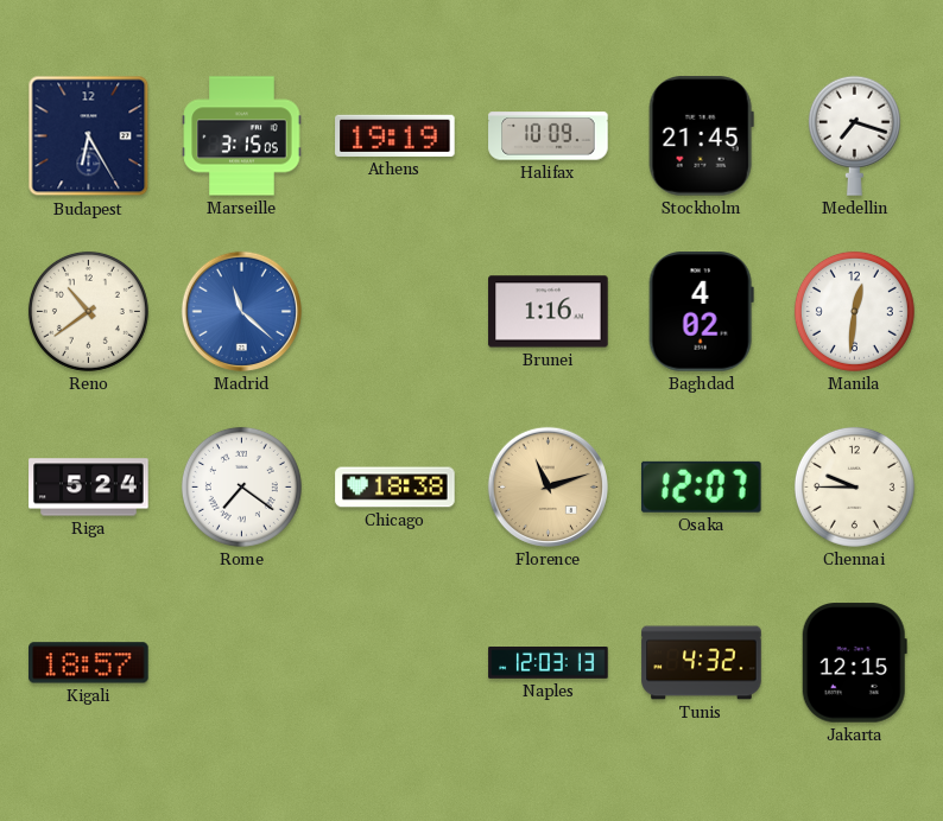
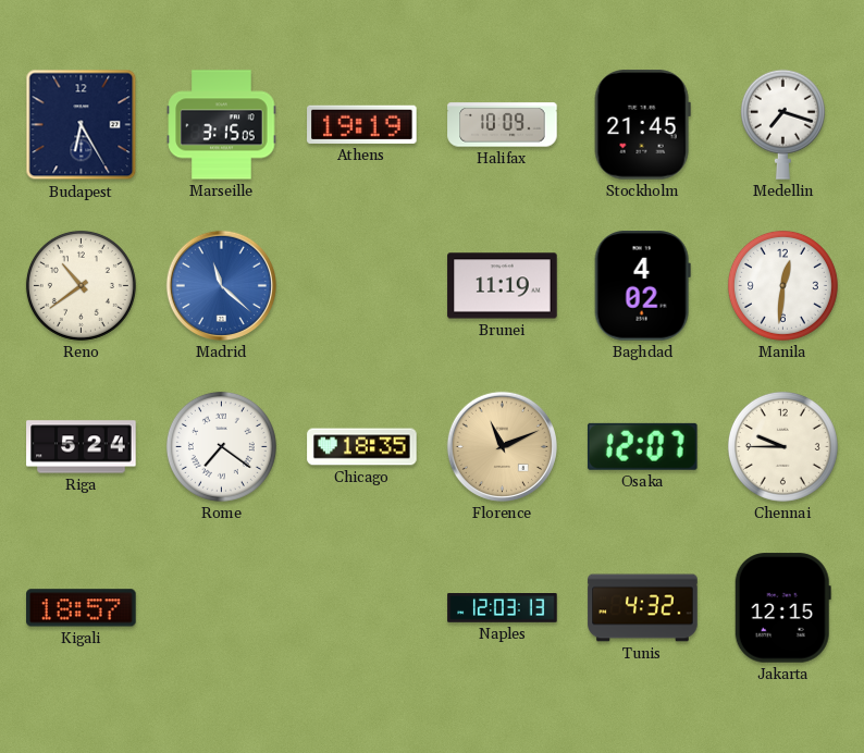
Brunei: 1:16 -> 11:19 (503, 286)
Chicago: 18:38 -> 18:35 (362, 447)
Florence: 11:12 -> 11:11 (502, 446)
